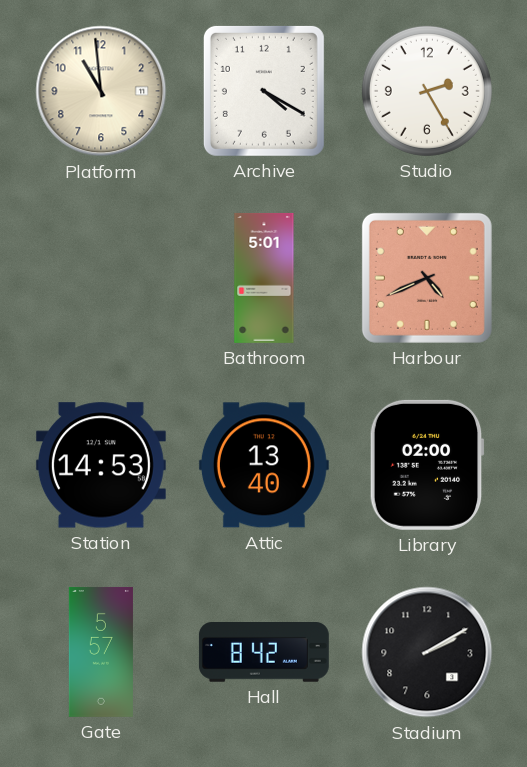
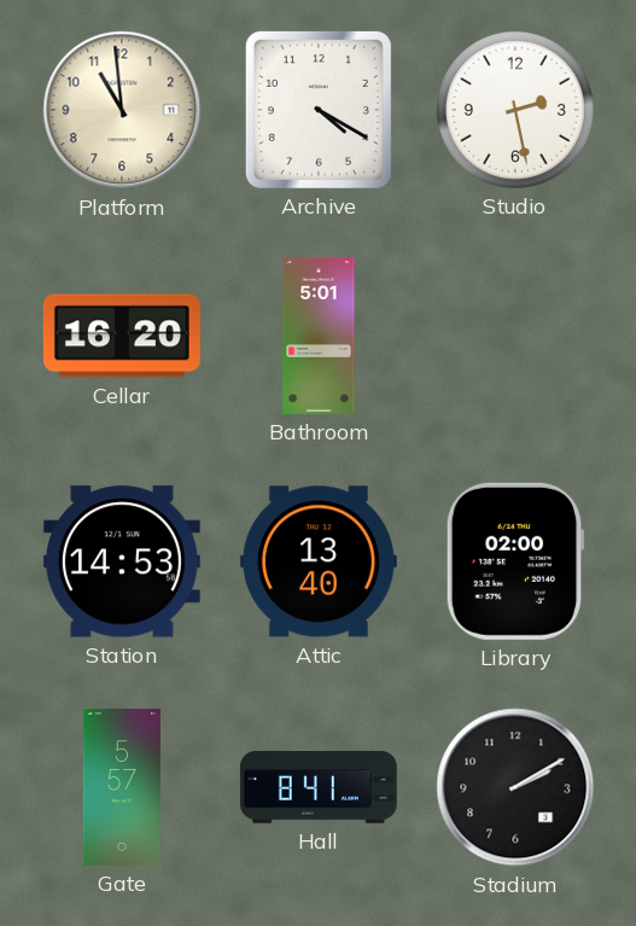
Studio: 2:25 -> 2:28 (515, 110)
Cellar: none -> 16:20 (122, 336)
Harbour: 4:41 -> none (427, 278)
Hall: 8:42 -> 8:41 (319, 788)
